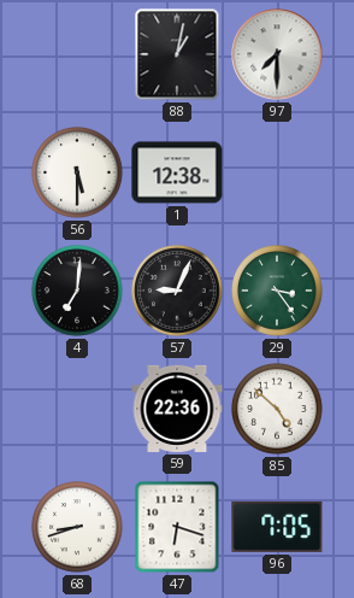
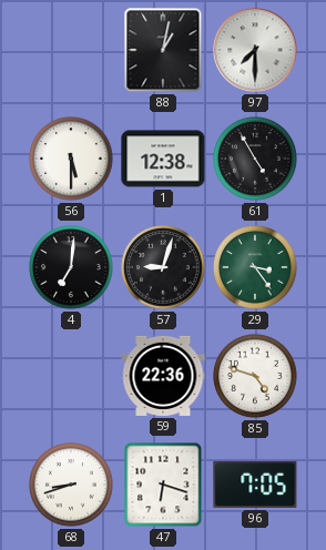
61: none -> 4:55 (255, 159)
57: 9:04 -> 9:03 (163, 267)
85: 4:52 -> 4:48 (255, 376)
